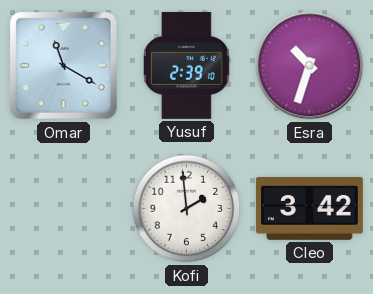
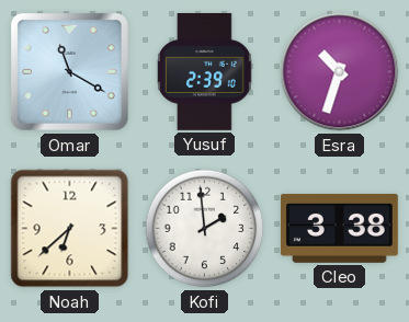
Noah: none -> 6:38 (70, 229)
Cleo: 3:42 -> 3:38 (339, 228)
